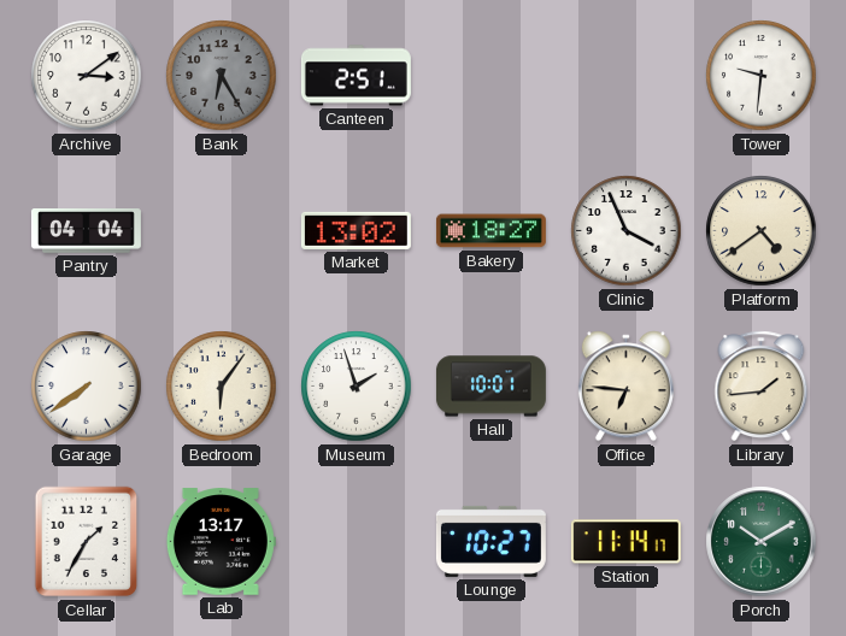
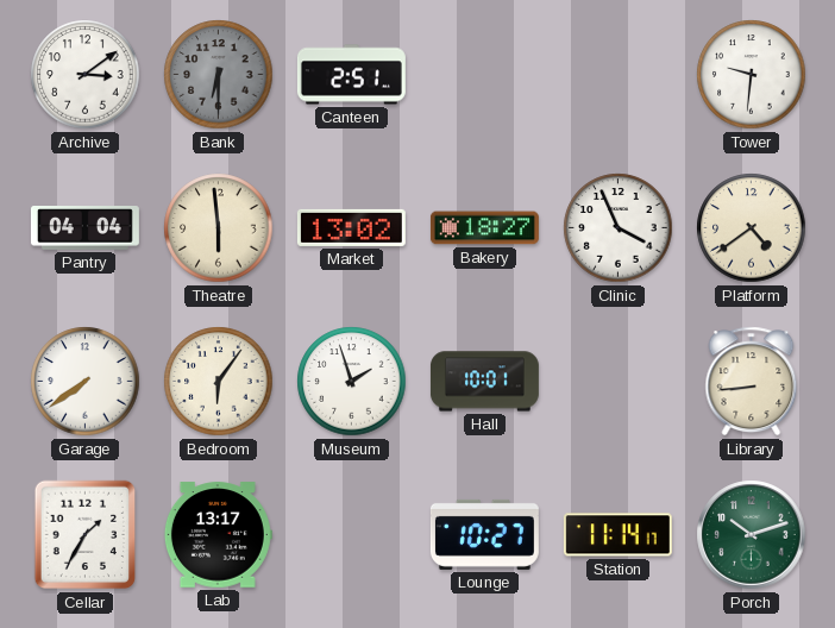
Bank: 6:25 -> 6:30 (219, 75)
Theatre: none -> 5:59 (219, 228)
Office: 6:46 -> none (625, 387)
Library: 1:44 -> 8:44 (752, 382)
Porch: 10:10 -> 10:12 (752, 535)
